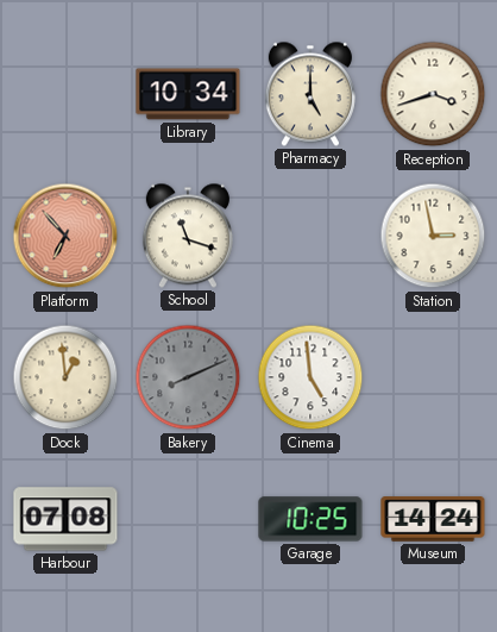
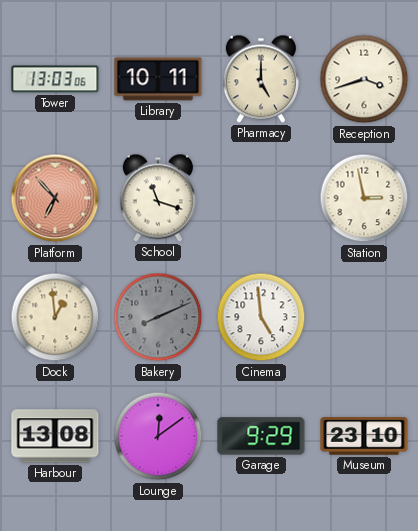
Tower: none -> 13:03 (55, 79)
Library: 10:34 -> 10:11 (158, 79)
Harbour: 07:08 -> 13:08 (55, 436)
Lounge: none -> 12:09 (158, 436)
Garage: 10:25 -> 9:29 (261, 436)
Museum: 14:24 -> 23:10 (364, 436)
